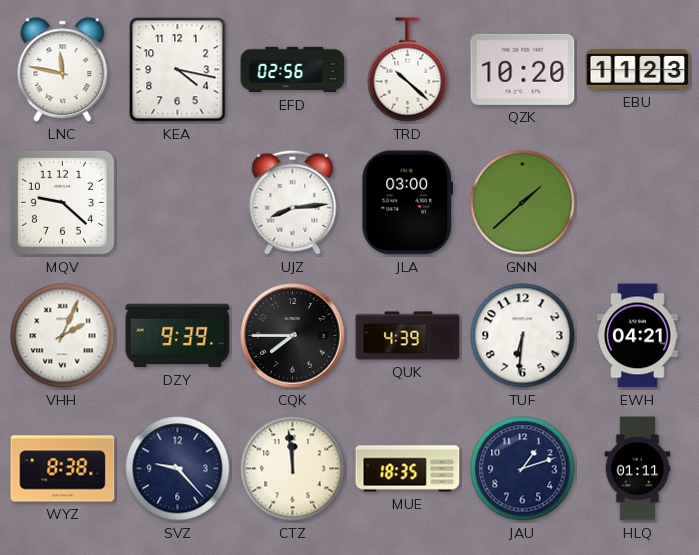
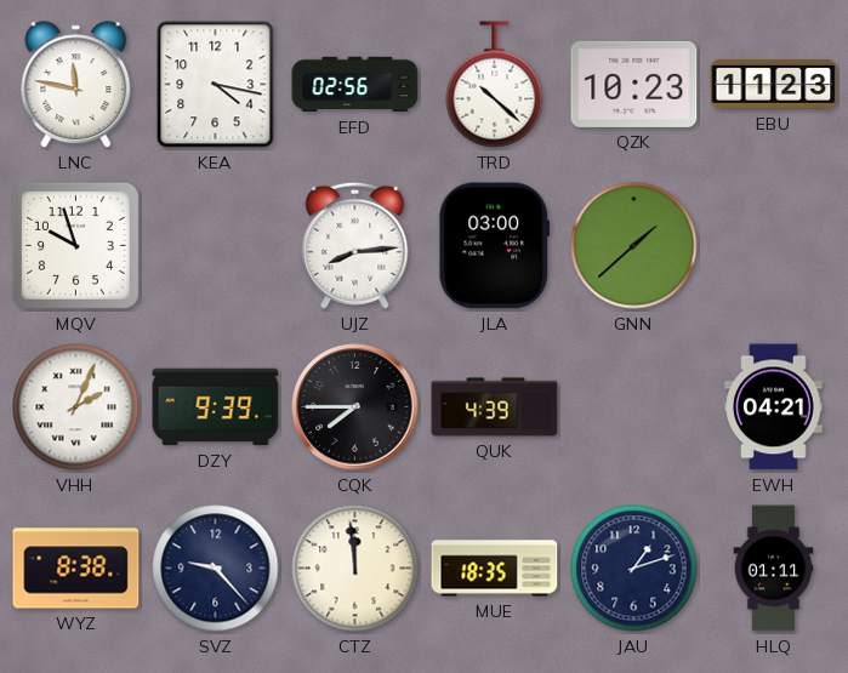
QZK: 10:20 -> 10:23 (634, 84)
MQV: 9:22 -> 9:57 (75, 245)
TUF: 6:31 -> none (523, 336)
